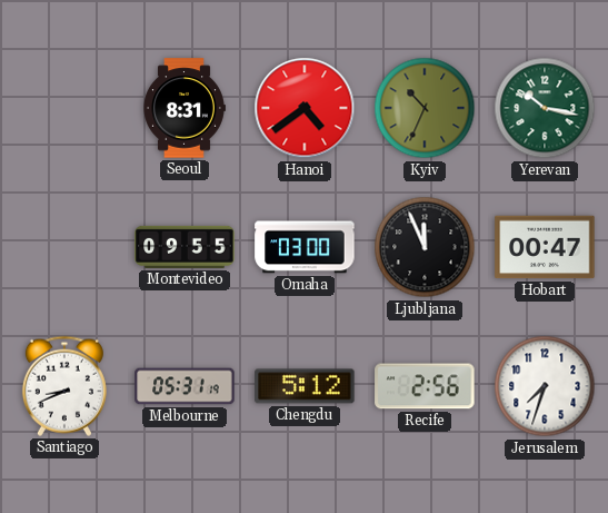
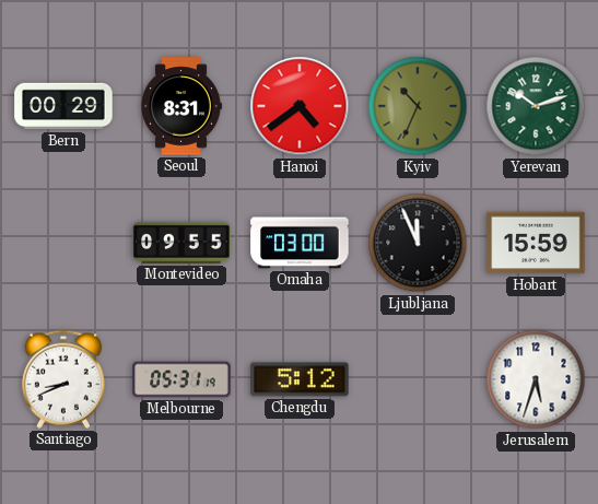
Bern: none -> 00:29 (63, 106)
Yerevan: 10:17 -> 10:12 (536, 106)
Hobart: 00:47 -> 15:59 (536, 243)
Recife: 2:56 -> none (425, 386)
Jerusalem: 7:33 -> 5:33 (536, 379)
